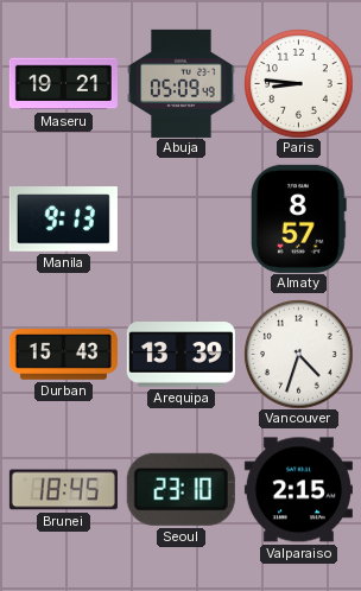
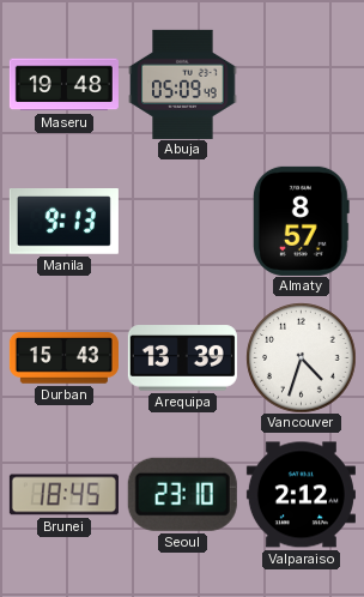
Maseru: 19:21 -> 19:48 (63, 85)
Paris: 8:46 -> none (298, 83)
Valparaiso: 2:15 -> 2:12 (301, 495)
